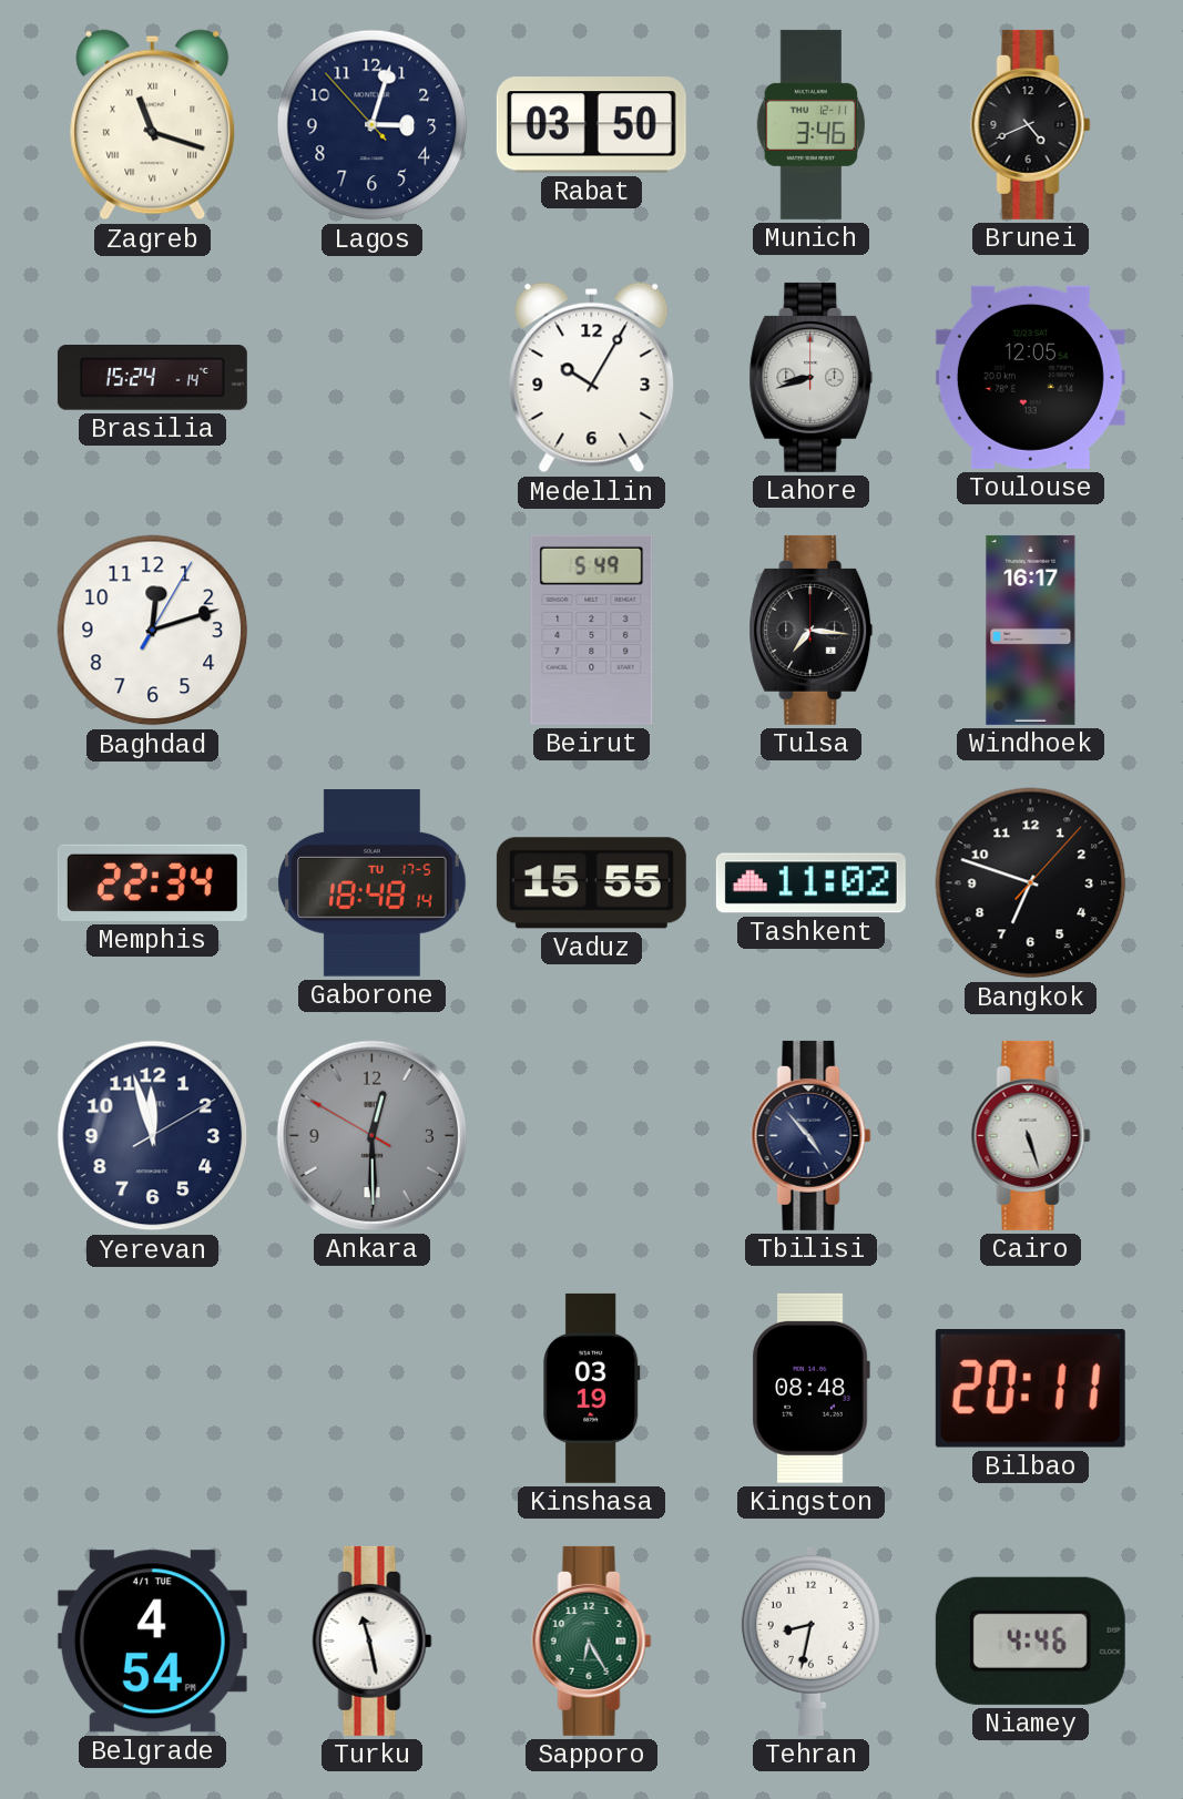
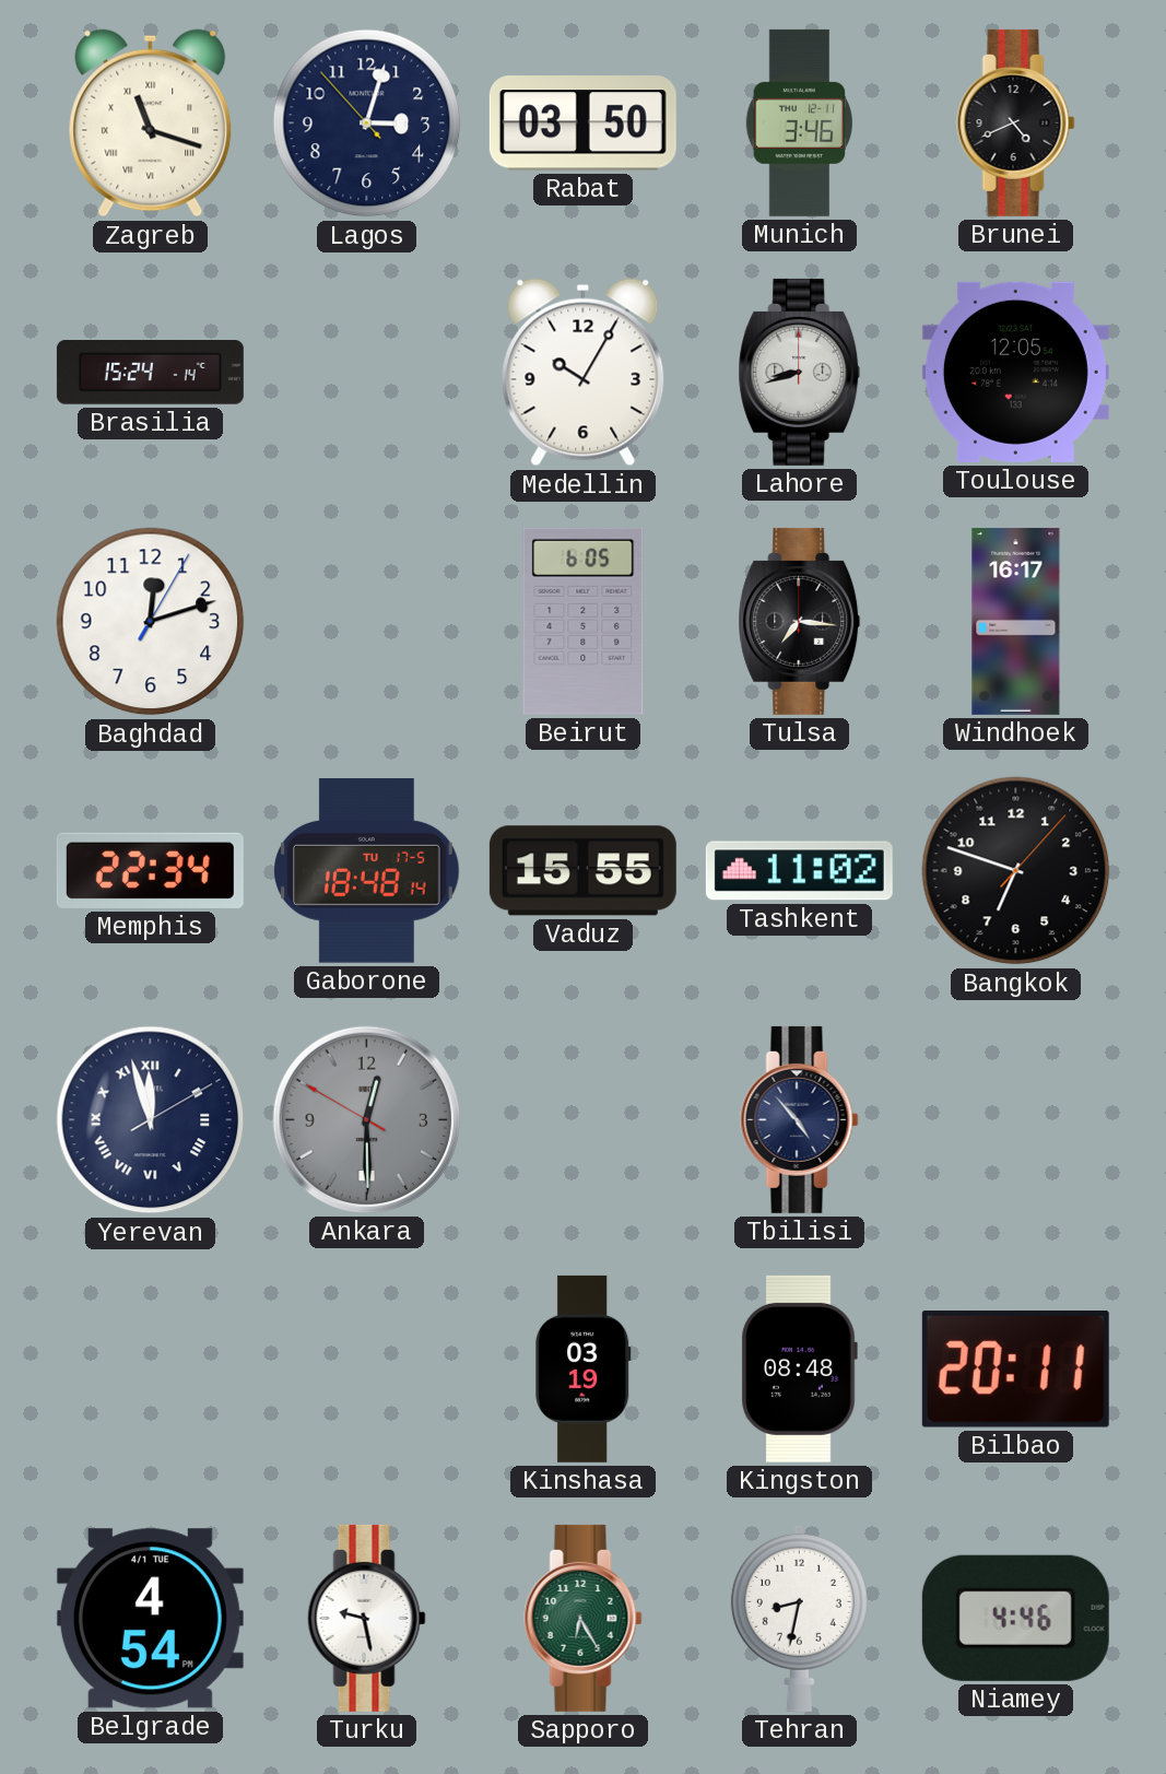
Beirut: 5:49 -> 6:05 (584, 621)
Yerevan numerals: Arabic -> Roman (151, 1120)
Cairo: 5:27 -> none (1031, 1135)
Turku: 11:28 -> 9:28 (367, 1618)
